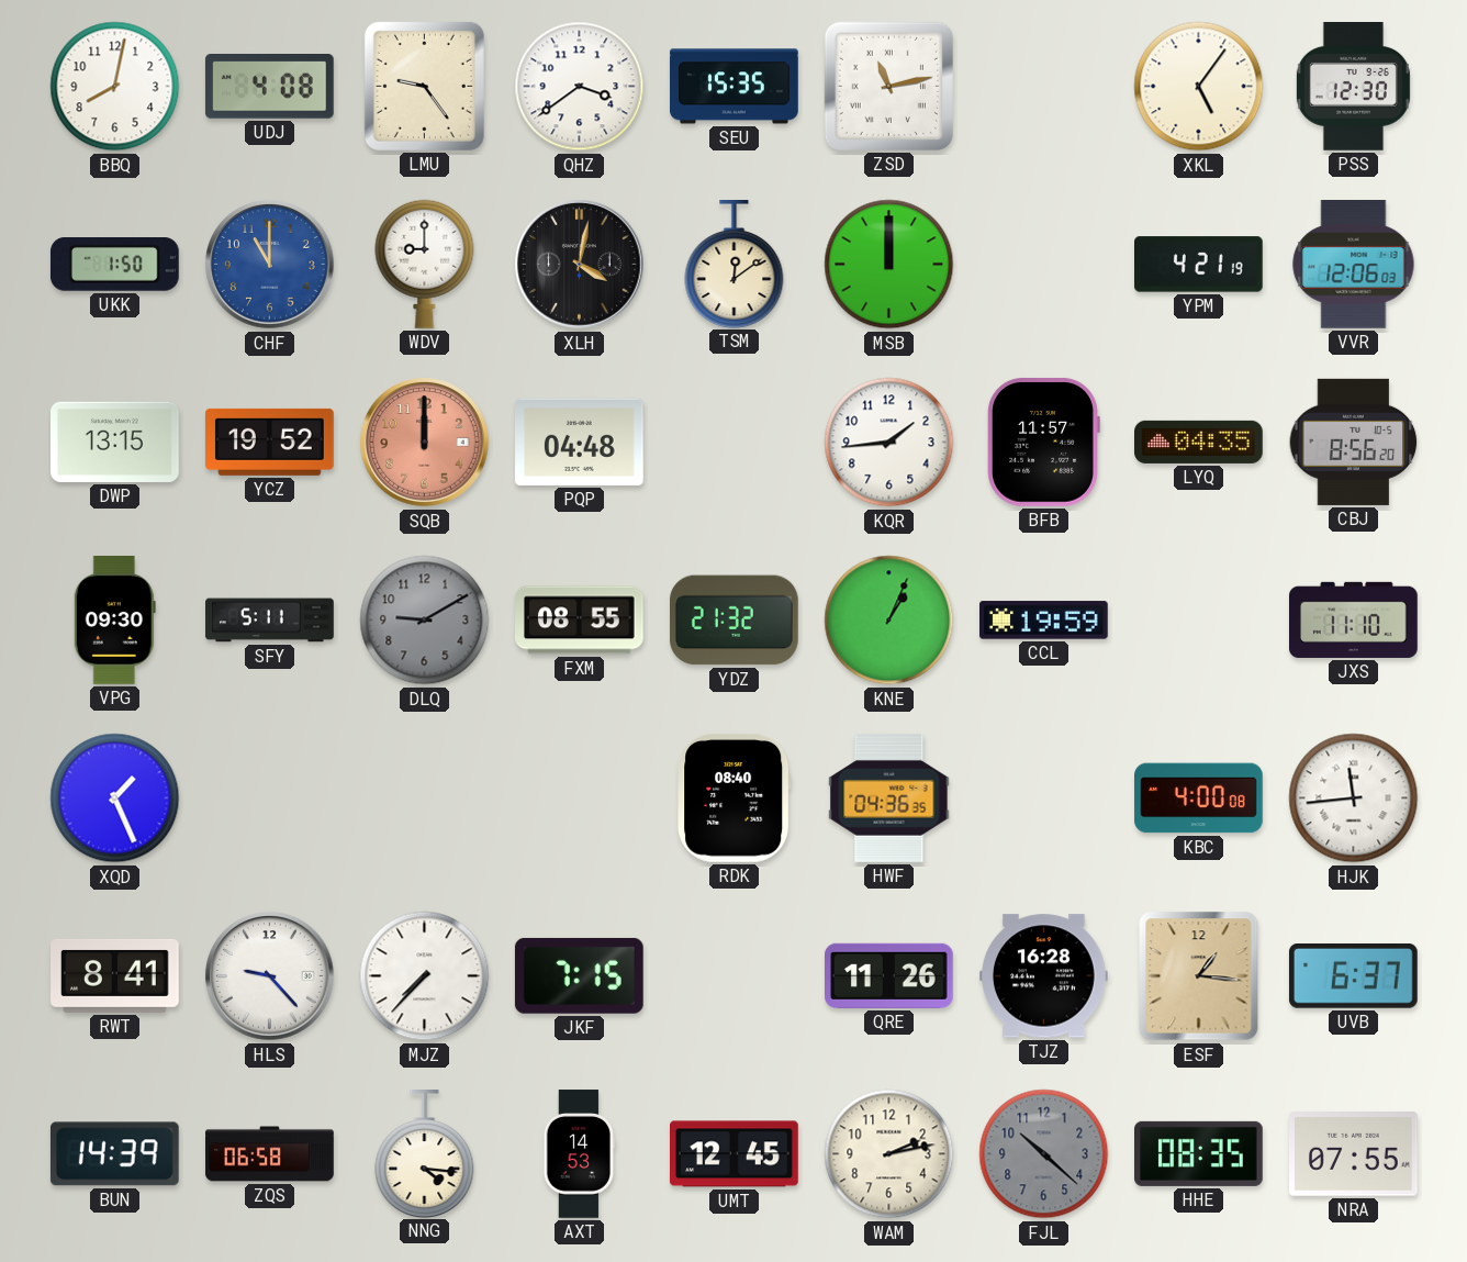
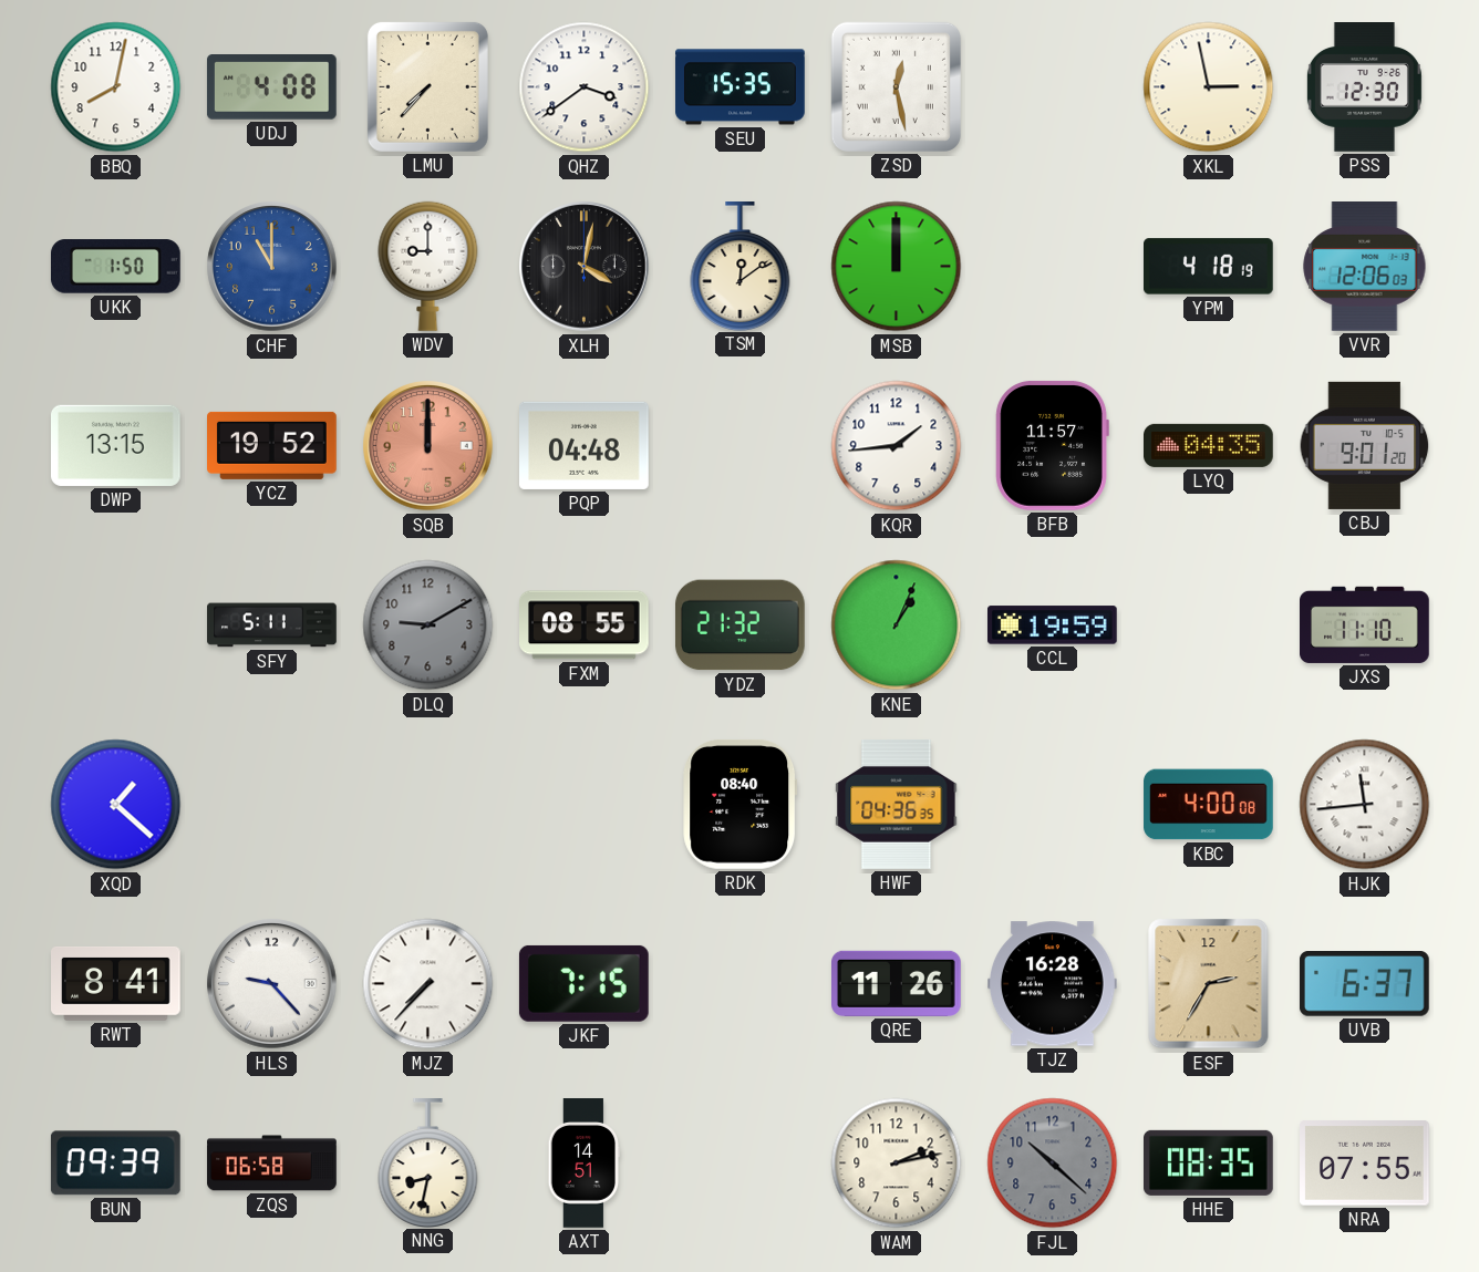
LMU: 9:24 -> 7:37 (427, 86)
ZSD: 11:13 -> 12:28 (896, 86)
XKL: 5:06 -> 2:58 (1209, 87)
YPM: 4:21 -> 4:18 (1209, 267)
CBJ: 8:56 -> 9:01 (1365, 445)
VPG: 09:30 -> none (114, 621)
XQD: 1:26 -> 1:22 (116, 805)
ESF: 1:16 -> 2:35 (1209, 984)
BUN: 14:39 -> 09:39 (115, 1164)
NNG: 4:16 -> 8:32 (428, 1164)
AXT: 14:53 -> 14:51 (585, 1164)
UMT: 12:45 -> none (735, 1154)
